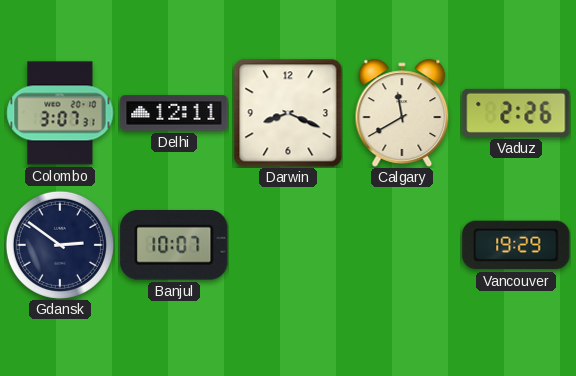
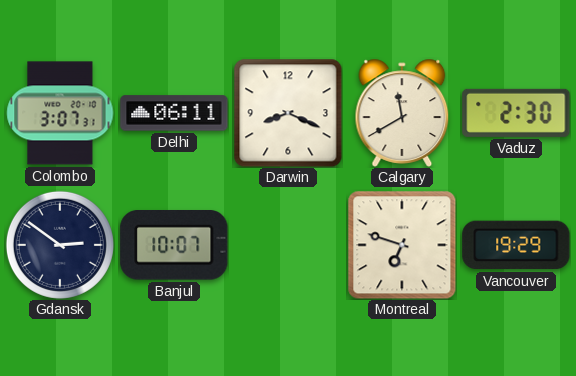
Delhi: 12:11 -> 06:11 (174, 113)
Vaduz: 2:26 -> 2:30 (516, 113)
Montreal: none -> 6:48 (402, 245)
